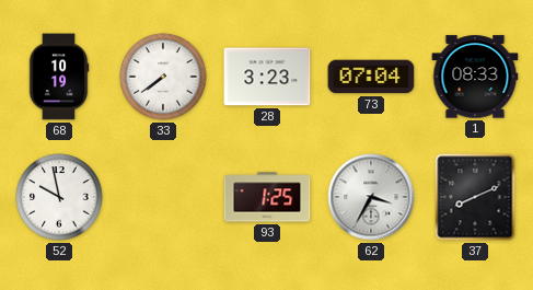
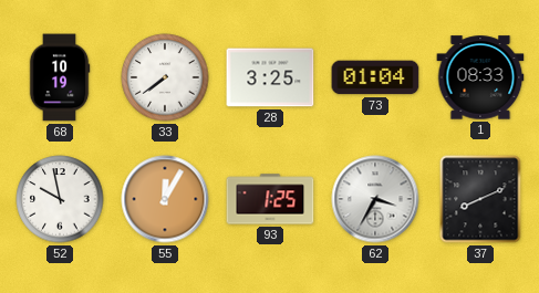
28: 3:23 -> 3:25 (270, 77)
73: 07:04 -> 01:04 (375, 77)
55: none -> 12:05 (165, 199)
